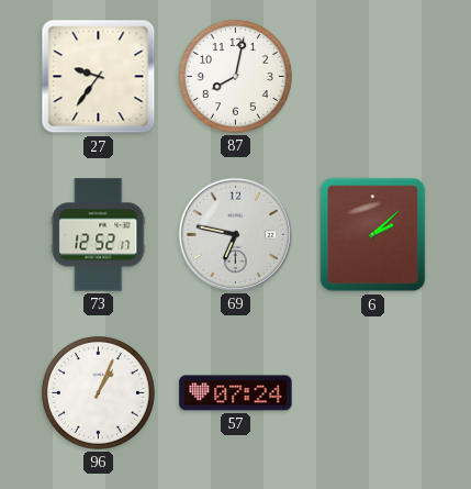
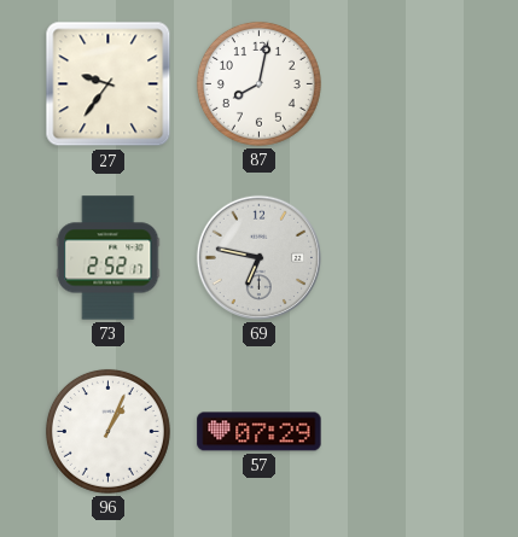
73: 12:52 -> 2:52 (109, 258)
6: 2:08 -> none (373, 235)
57: 07:24 -> 07:29 (260, 432)
